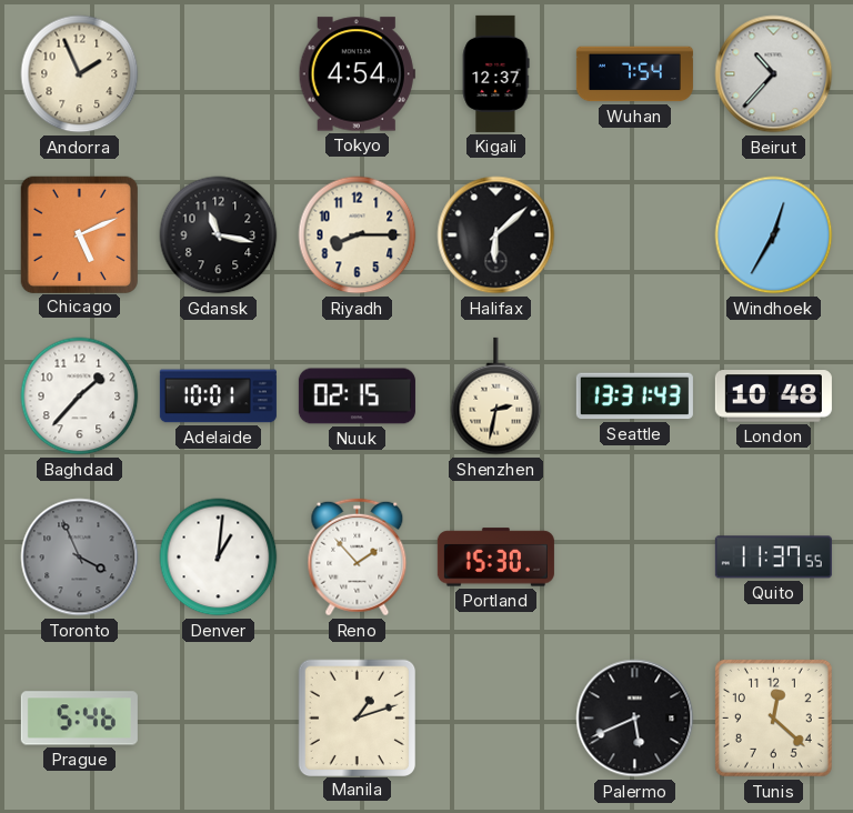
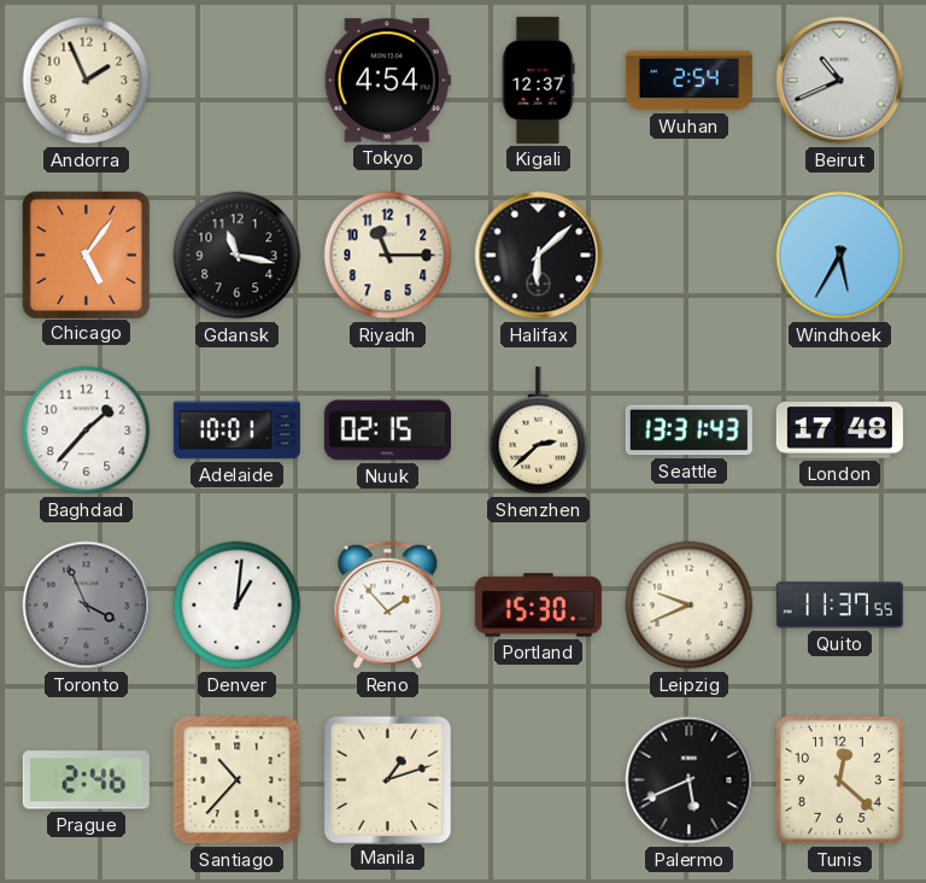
Wuhan: 7:54 -> 2:54 (688, 81)
Beirut: 10:37 -> 10:41 (840, 81)
Chicago: 5:11 -> 5:06 (86, 255)
Riyadh: 8:15 -> 11:15 (388, 256)
Windhoek: 12:35 -> 5:35 (840, 256)
Shenzhen: 2:32 -> 2:38 (539, 431)
London: 10:48 -> 17:48 (839, 431)
Leipzig: none -> 9:41 (690, 606)
Prague: 5:46 -> 2:46 (86, 780)
Santiago: none -> 10:37 (238, 780)
